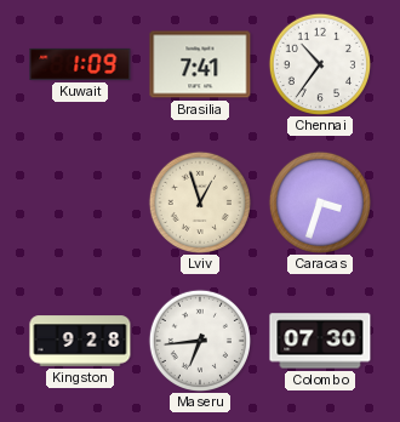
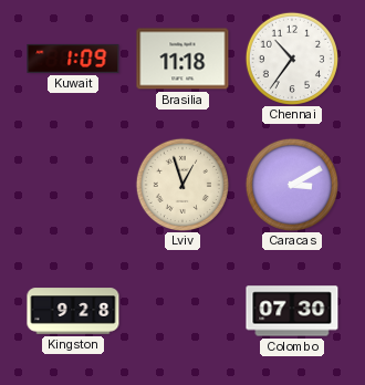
Brasilia: 7:41 -> 11:18 (182, 59)
Caracas: 3:33 -> 3:10 (291, 184)
Maseru: 6:44 -> none (199, 340)
